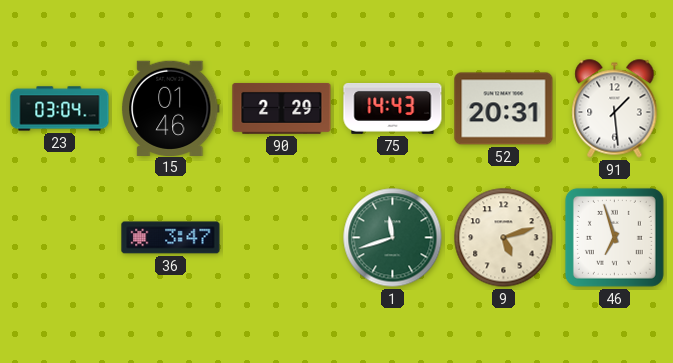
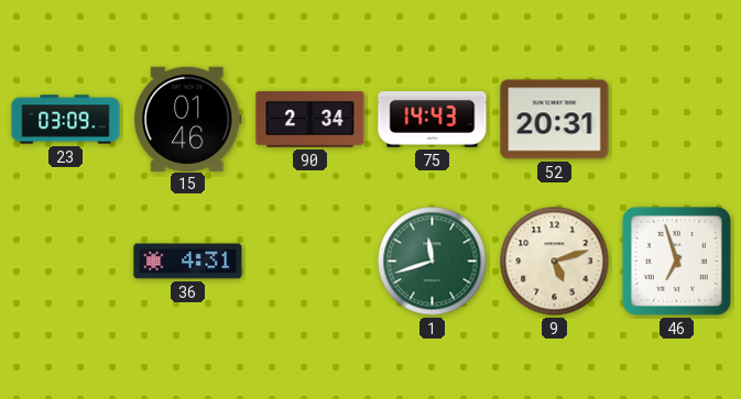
23: 03:04 -> 03:09 (66, 120)
90: 2:29 -> 2:34 (310, 119)
91: 1:29 -> none (615, 109)
36: 3:47 -> 4:31 (188, 262)
